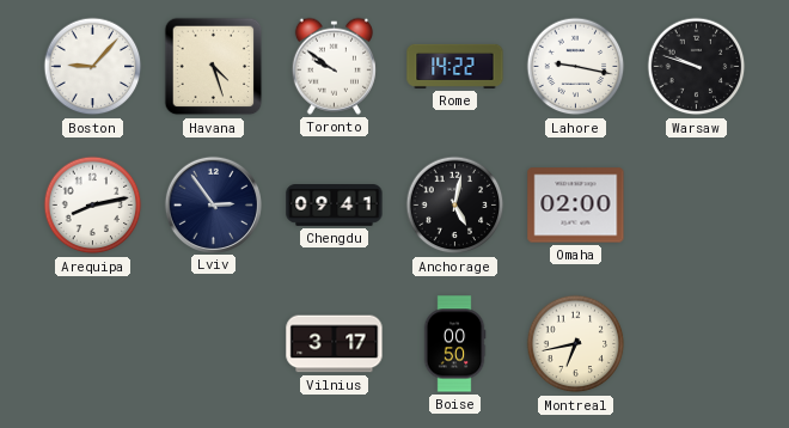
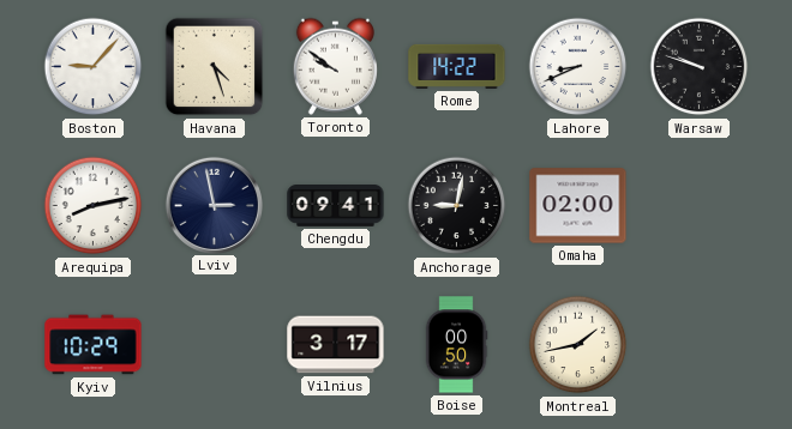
Lahore: 9:17 -> 8:41 (578, 67)
Lviv: 2:54 -> 2:58 (214, 205)
Anchorage: 5:02 -> 9:02 (457, 206)
Kyiv: none -> 10:29 (94, 345)
Montreal: 6:43 -> 1:43 (578, 345)
